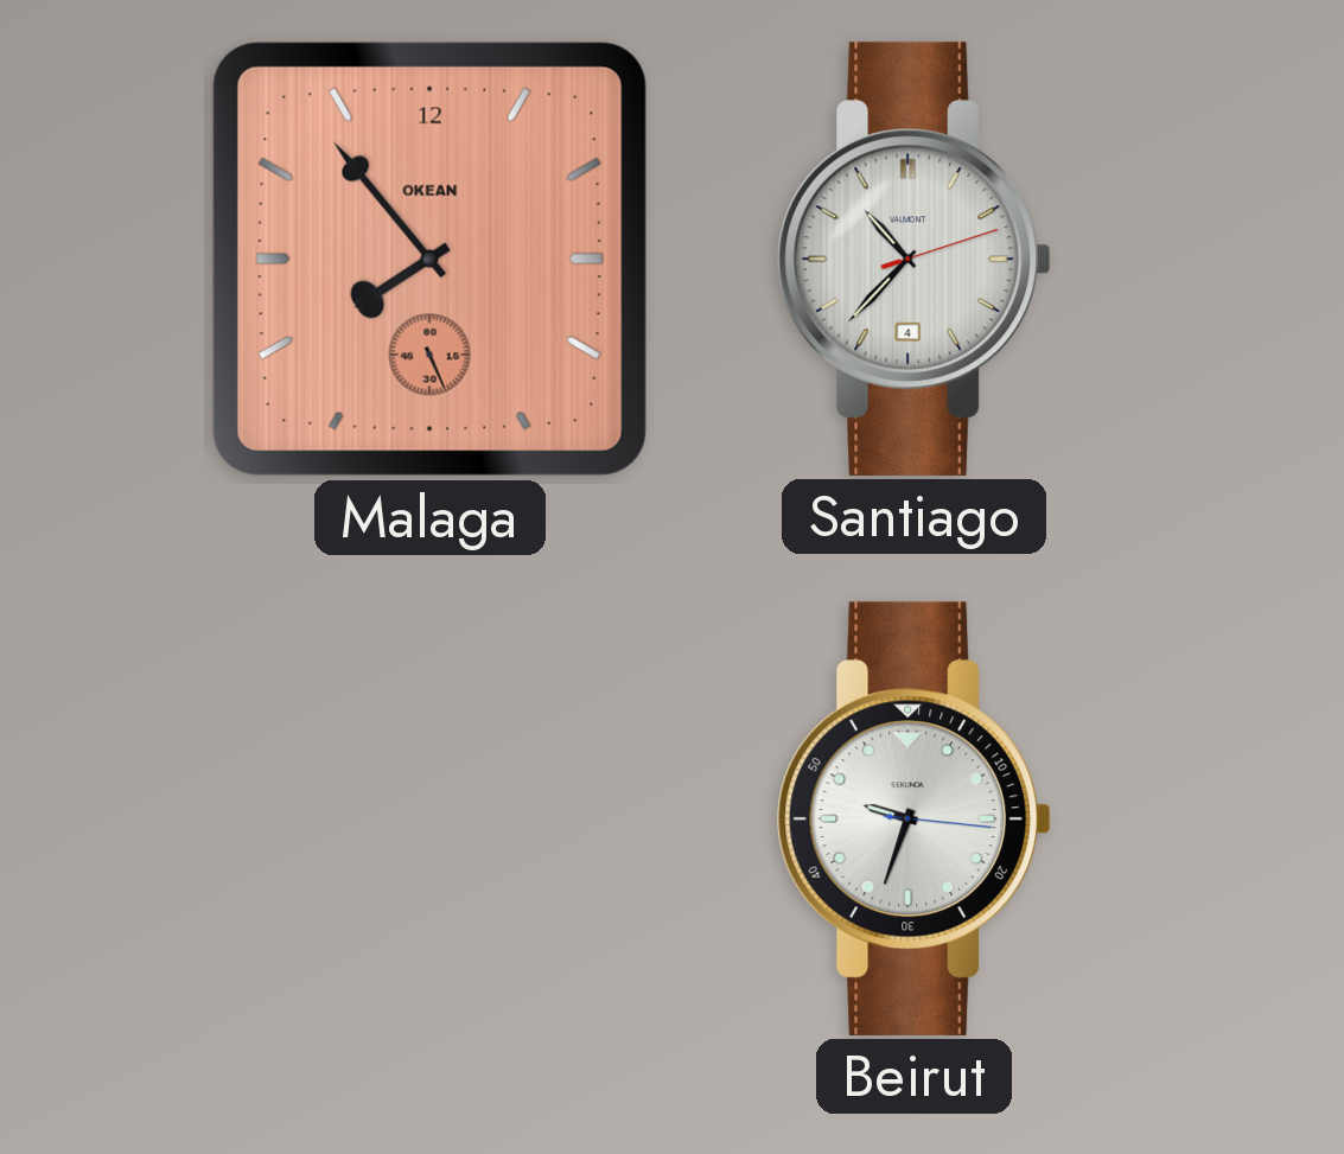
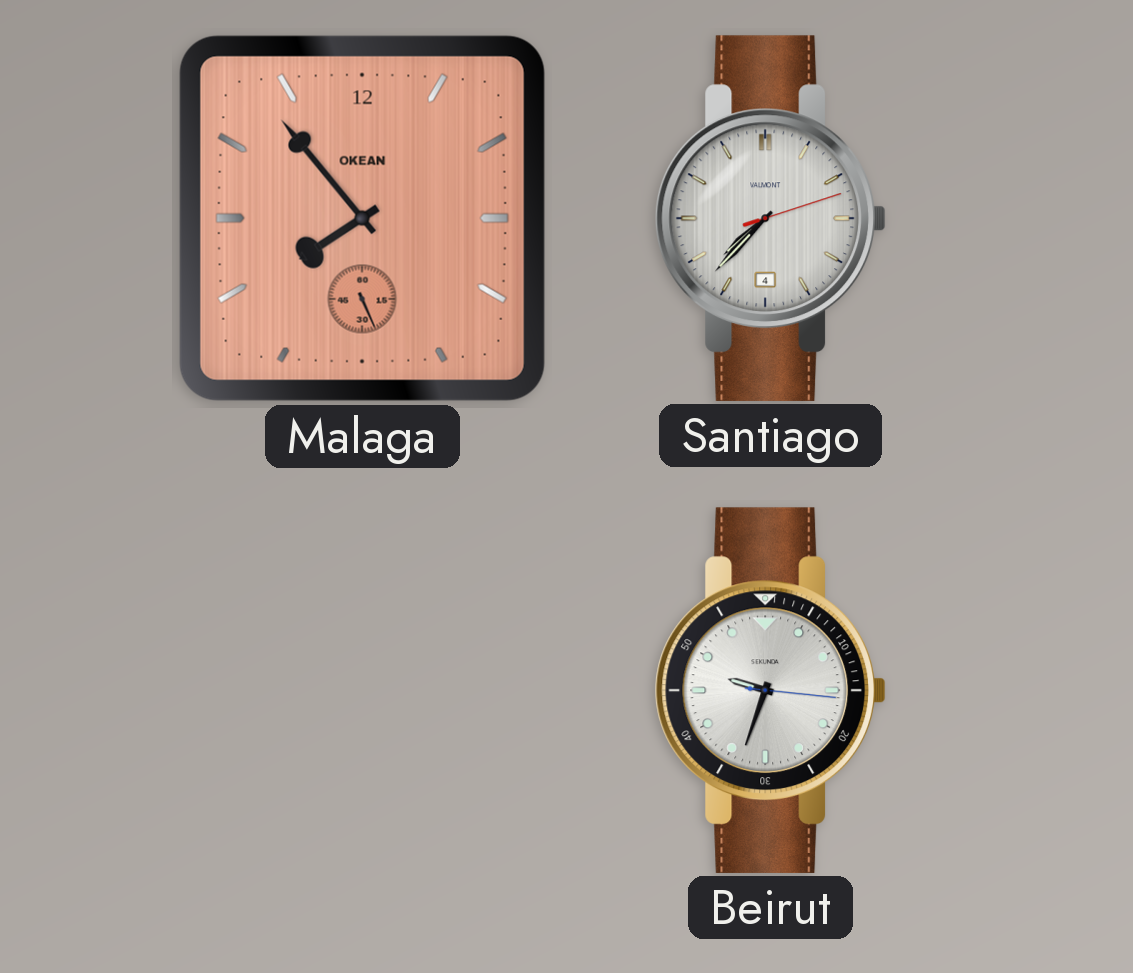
Santiago: 10:37 -> 7:37 (770, 218)
